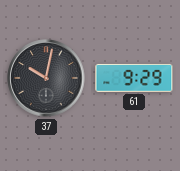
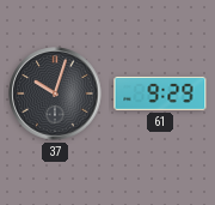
37: 10:02 -> 10:03 (55, 94)
